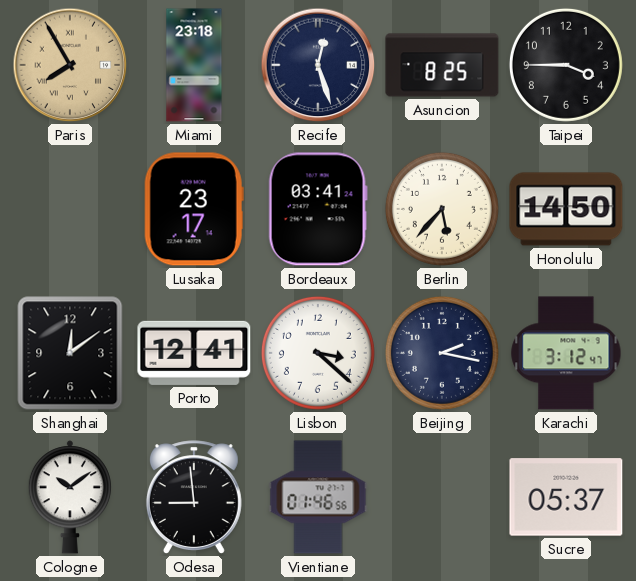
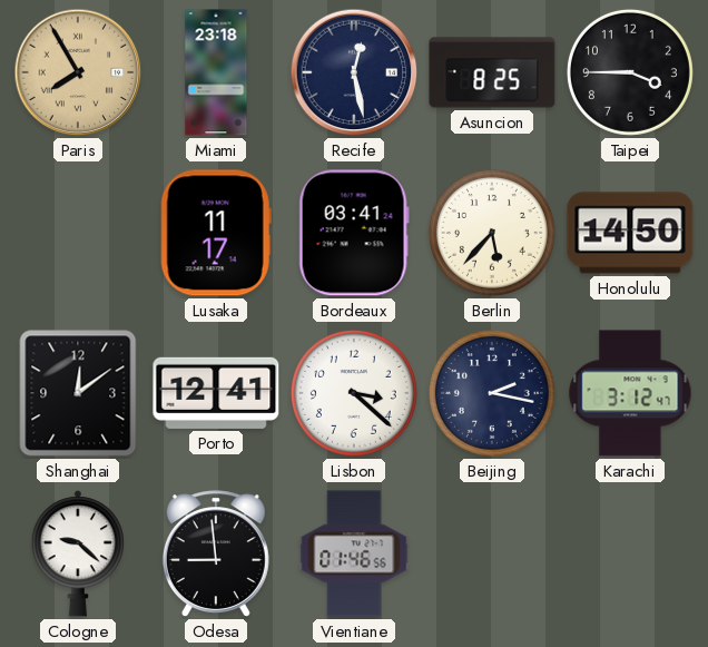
Recife: 12:27 -> 12:28 (354, 72)
Lusaka: 23:17 -> 11:17 (216, 233)
Cologne: 10:09 -> 9:22 (78, 553)
Sucre: 05:37 -> none (566, 497)
